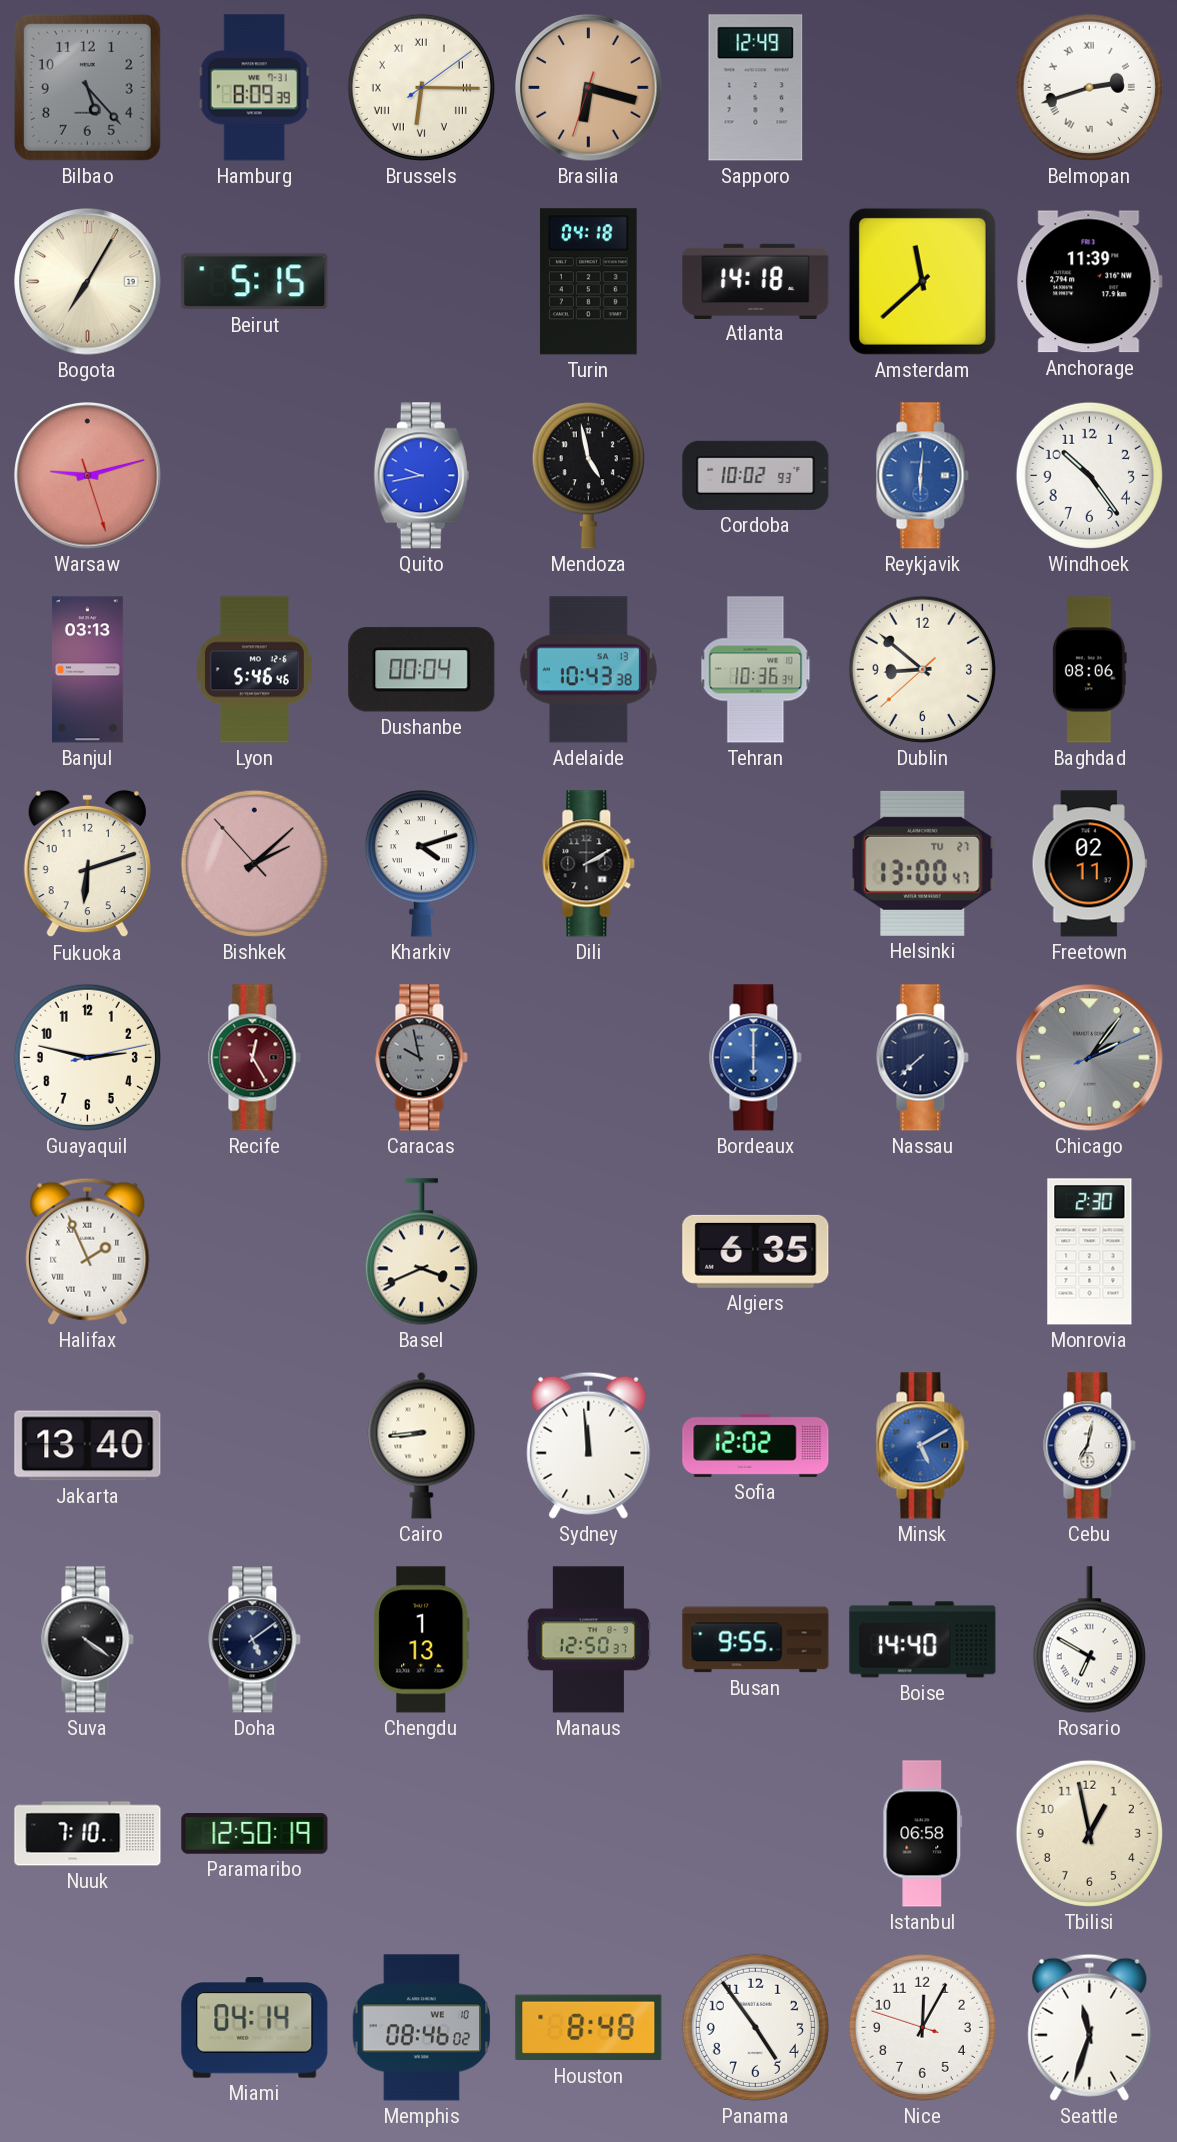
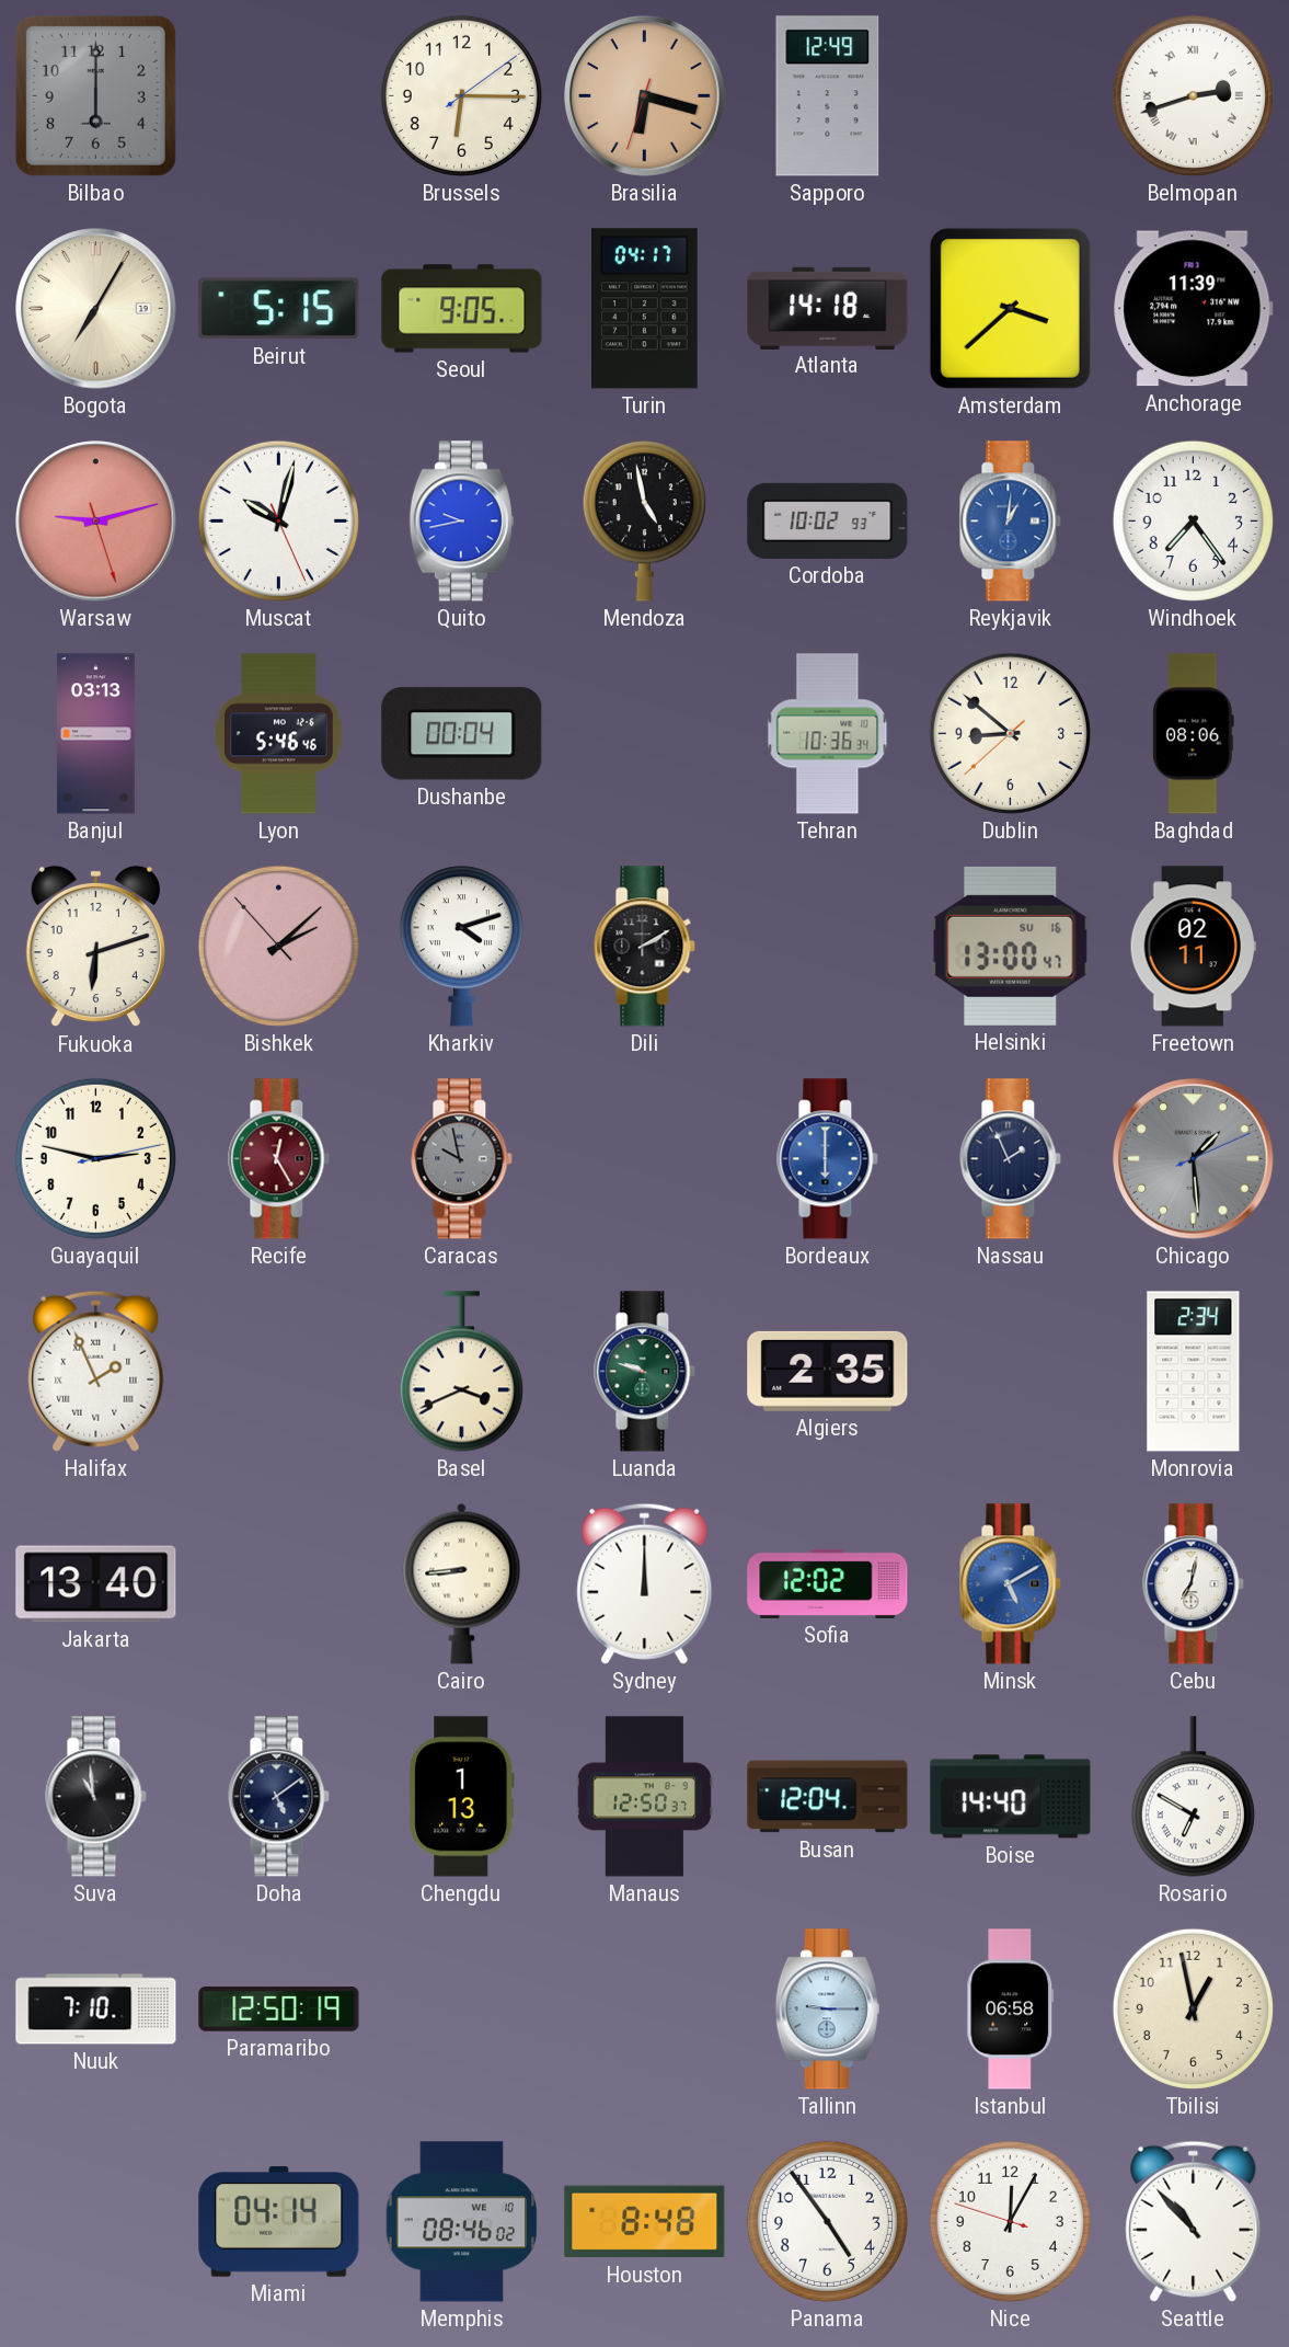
Bilbao: 5:23 -> 6:00 (95, 95)
Hamburg: 8:09 -> none (254, 88)
Brussels numerals: Roman -> Arabic (461, 95)
Seoul: none -> 9:05 (462, 309)
Turin: 04:18 -> 04:17 (644, 309)
Amsterdam: 11:38 -> 3:38 (1010, 308)
Muscat: none -> 10:02 (278, 520)
Reykjavik: 6:01 -> 1:01 (1011, 522)
Windhoek: 10:24 -> 7:24 (1193, 520)
Adelaide: 10:43 -> none (588, 670)
Helsinki date: TU 27 -> SU 16 (1011, 946)
Nassau: 7:38 -> 1:56 (1011, 1159)
Chicago: 2:06 -> 1:29 (1194, 1159)
Luanda: none -> 9:48 (645, 1372)
Algiers: 6:35 -> 2:35 (828, 1371)
Monrovia: 2:30 -> 2:34 (1194, 1372)
Sydney: 11:59 -> 12:00 (645, 1583)
Suva: 4:21 -> 10:59 (96, 1797)
Busan: 9:55 -> 12:04 (828, 1797)
Tallinn: none -> 9:15 (827, 2010)
Seattle: 11:33 -> 10:53 (1194, 2221)
